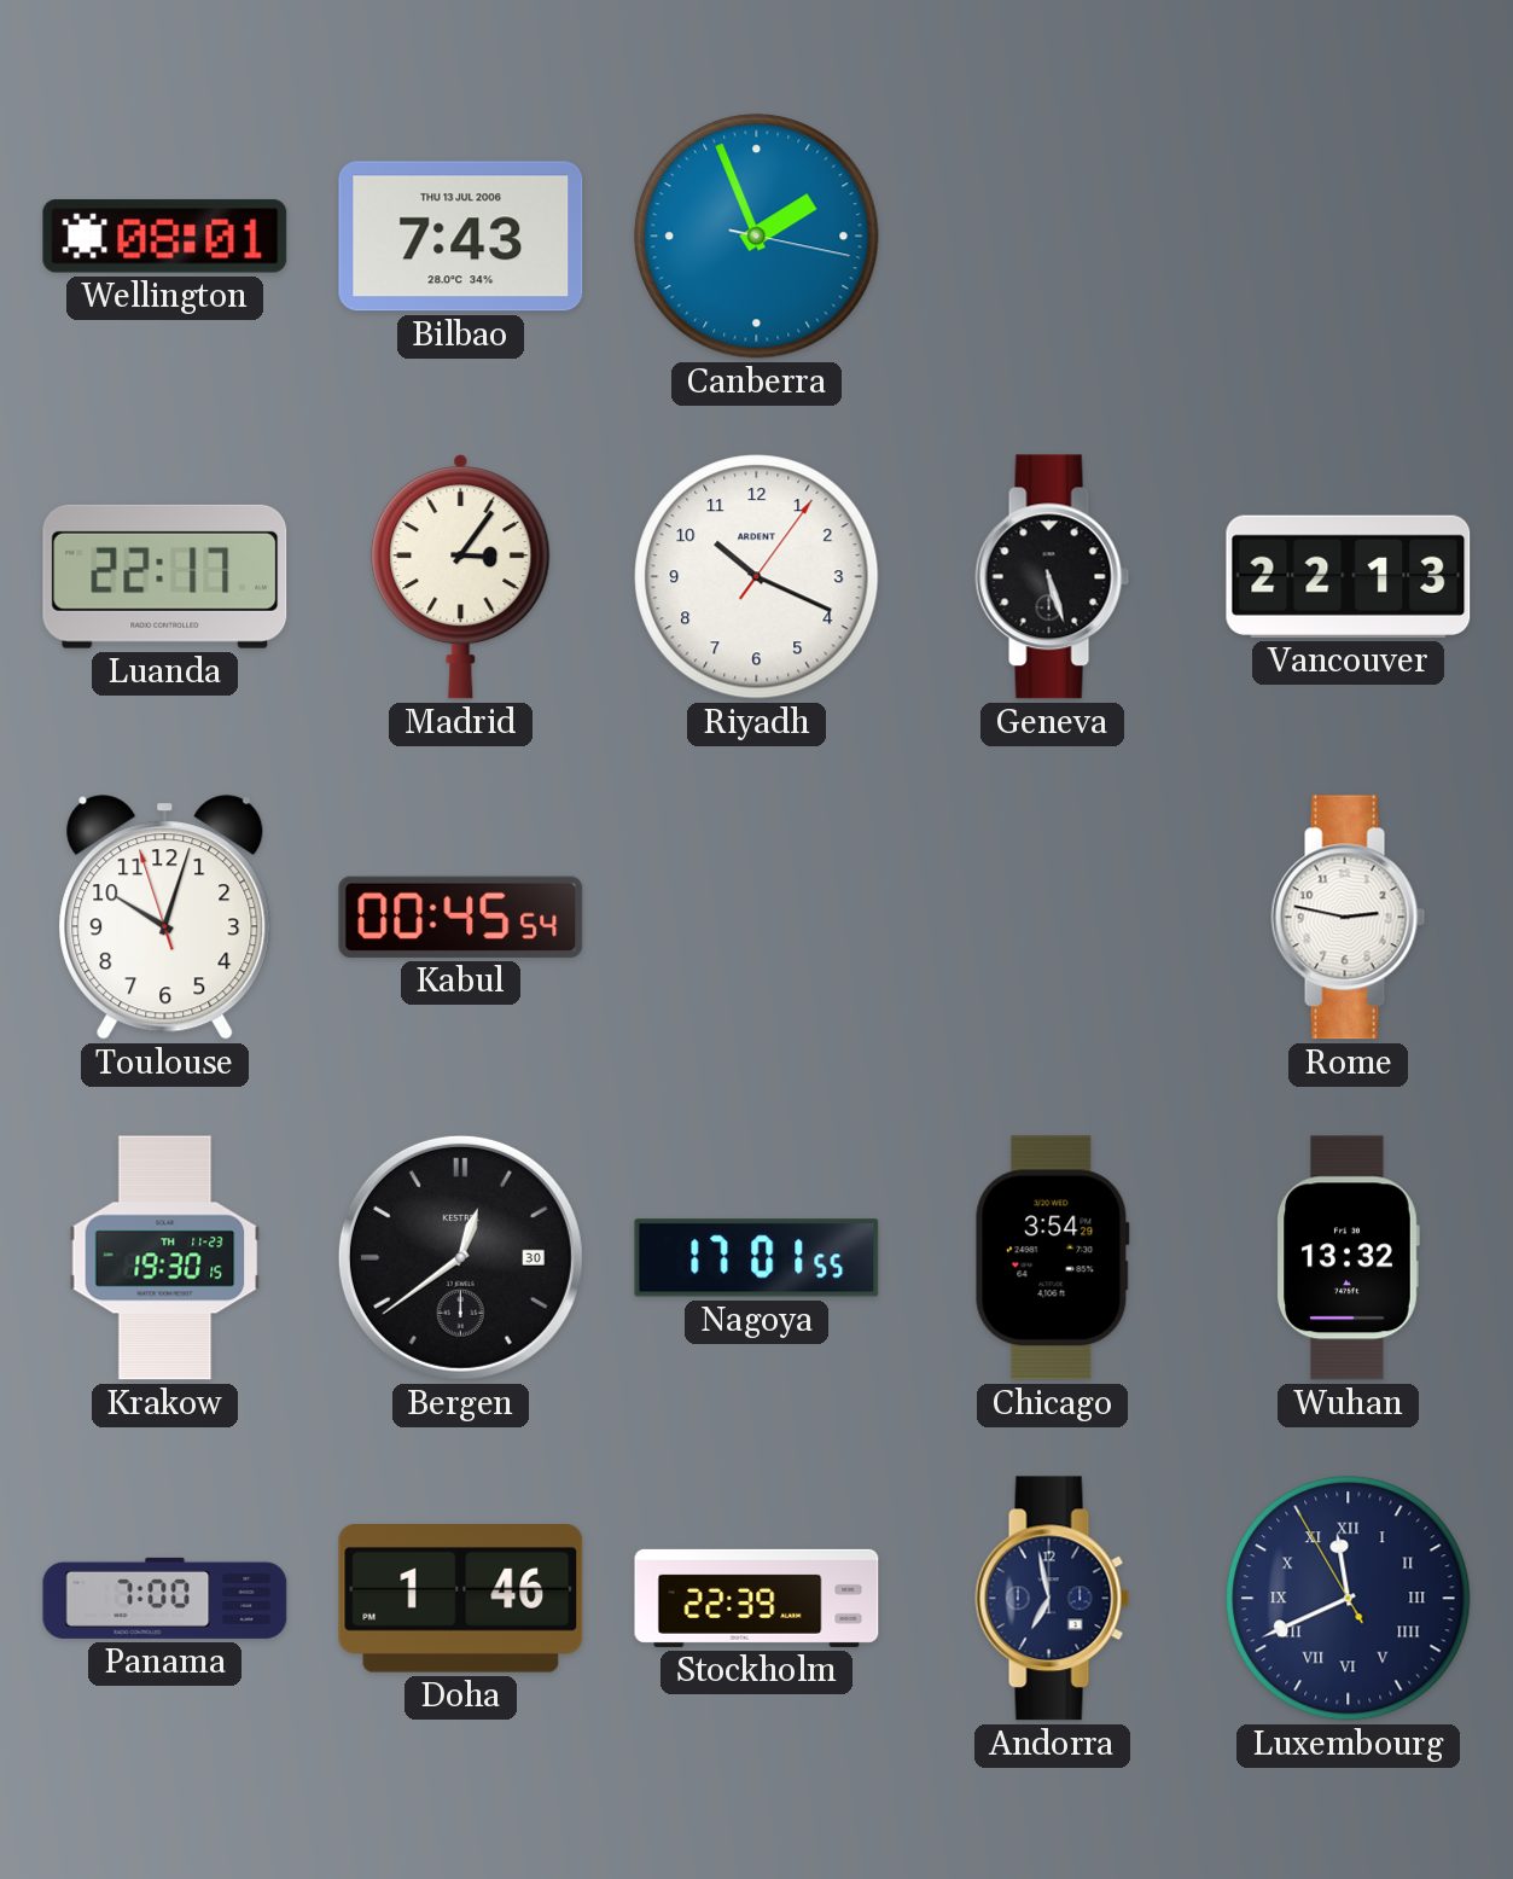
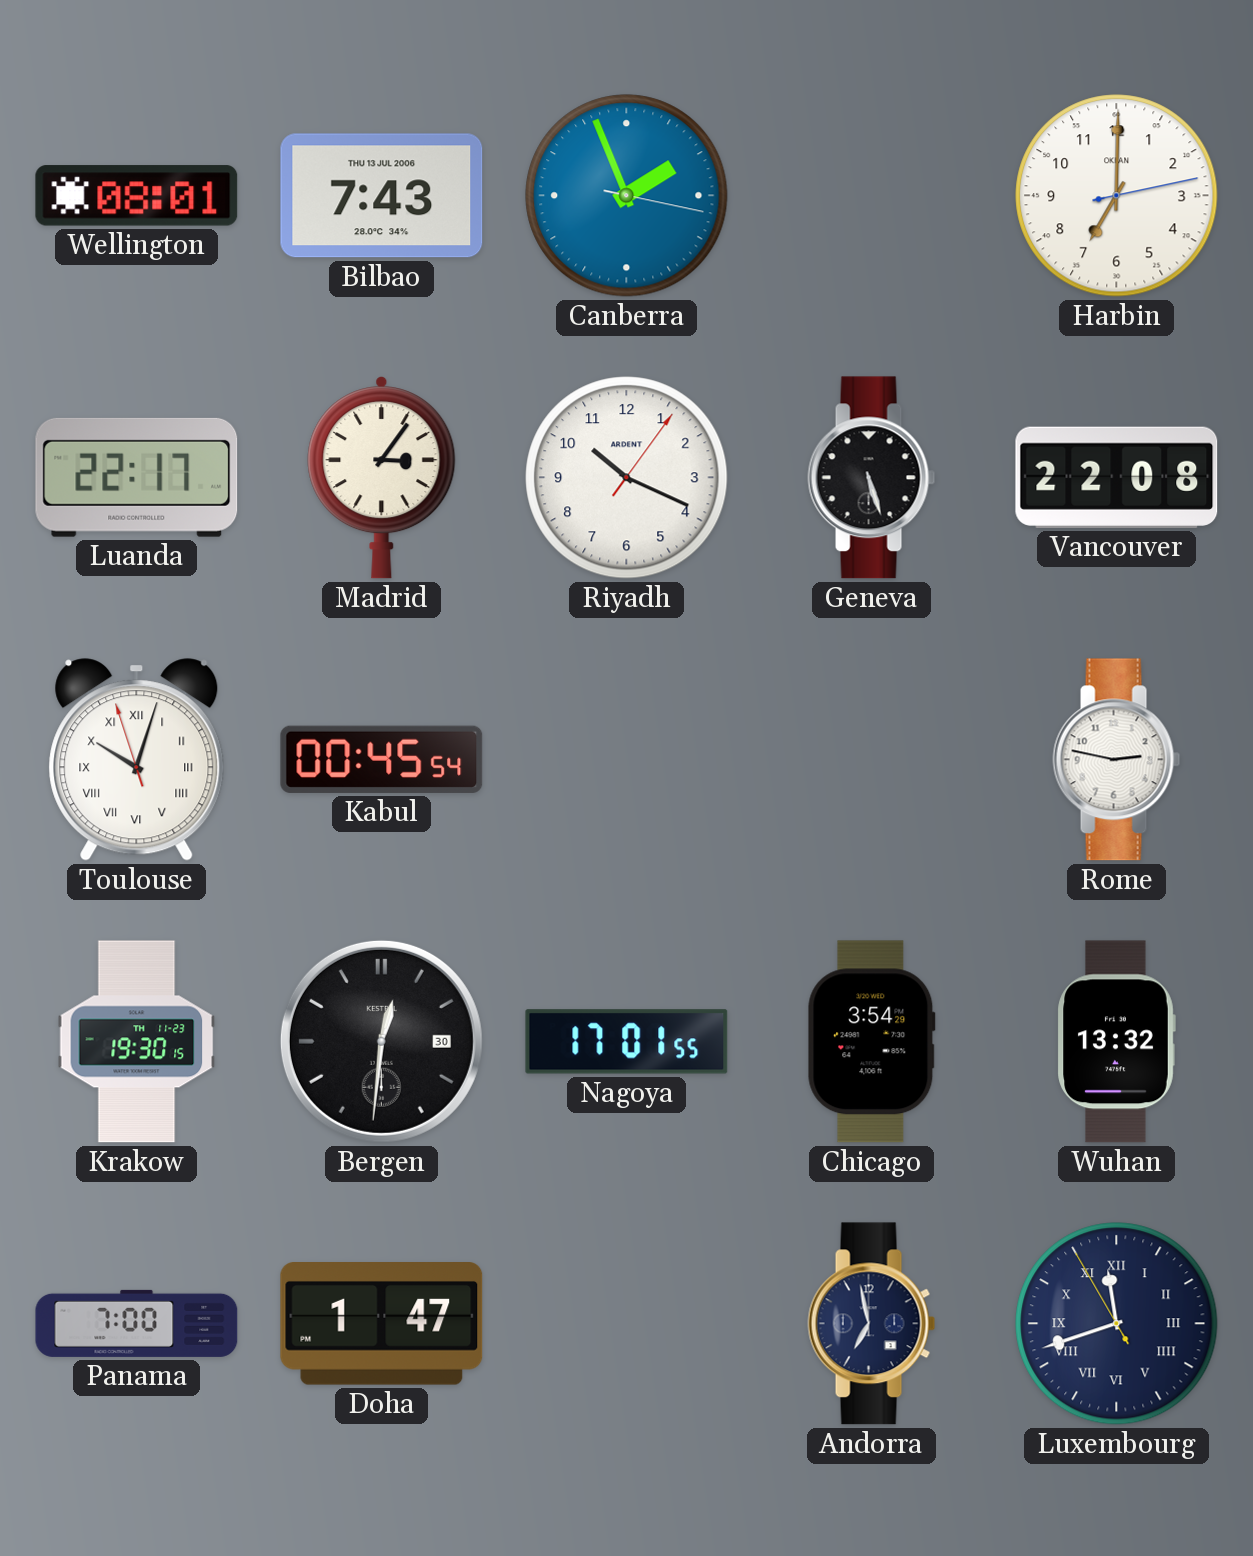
Harbin: none -> 7:00 (1117, 196)
Vancouver: 22:13 -> 22:08 (1117, 477)
Toulouse numerals: Arabic -> Roman (137, 760)
Bergen: 12:39 -> 12:31 (381, 1041)
Doha: 1:46 -> 1:47 (382, 1324)
Stockholm: 22:39 -> none (757, 1598)
Luxembourg: 11:40 -> 11:41 (1117, 1324)
